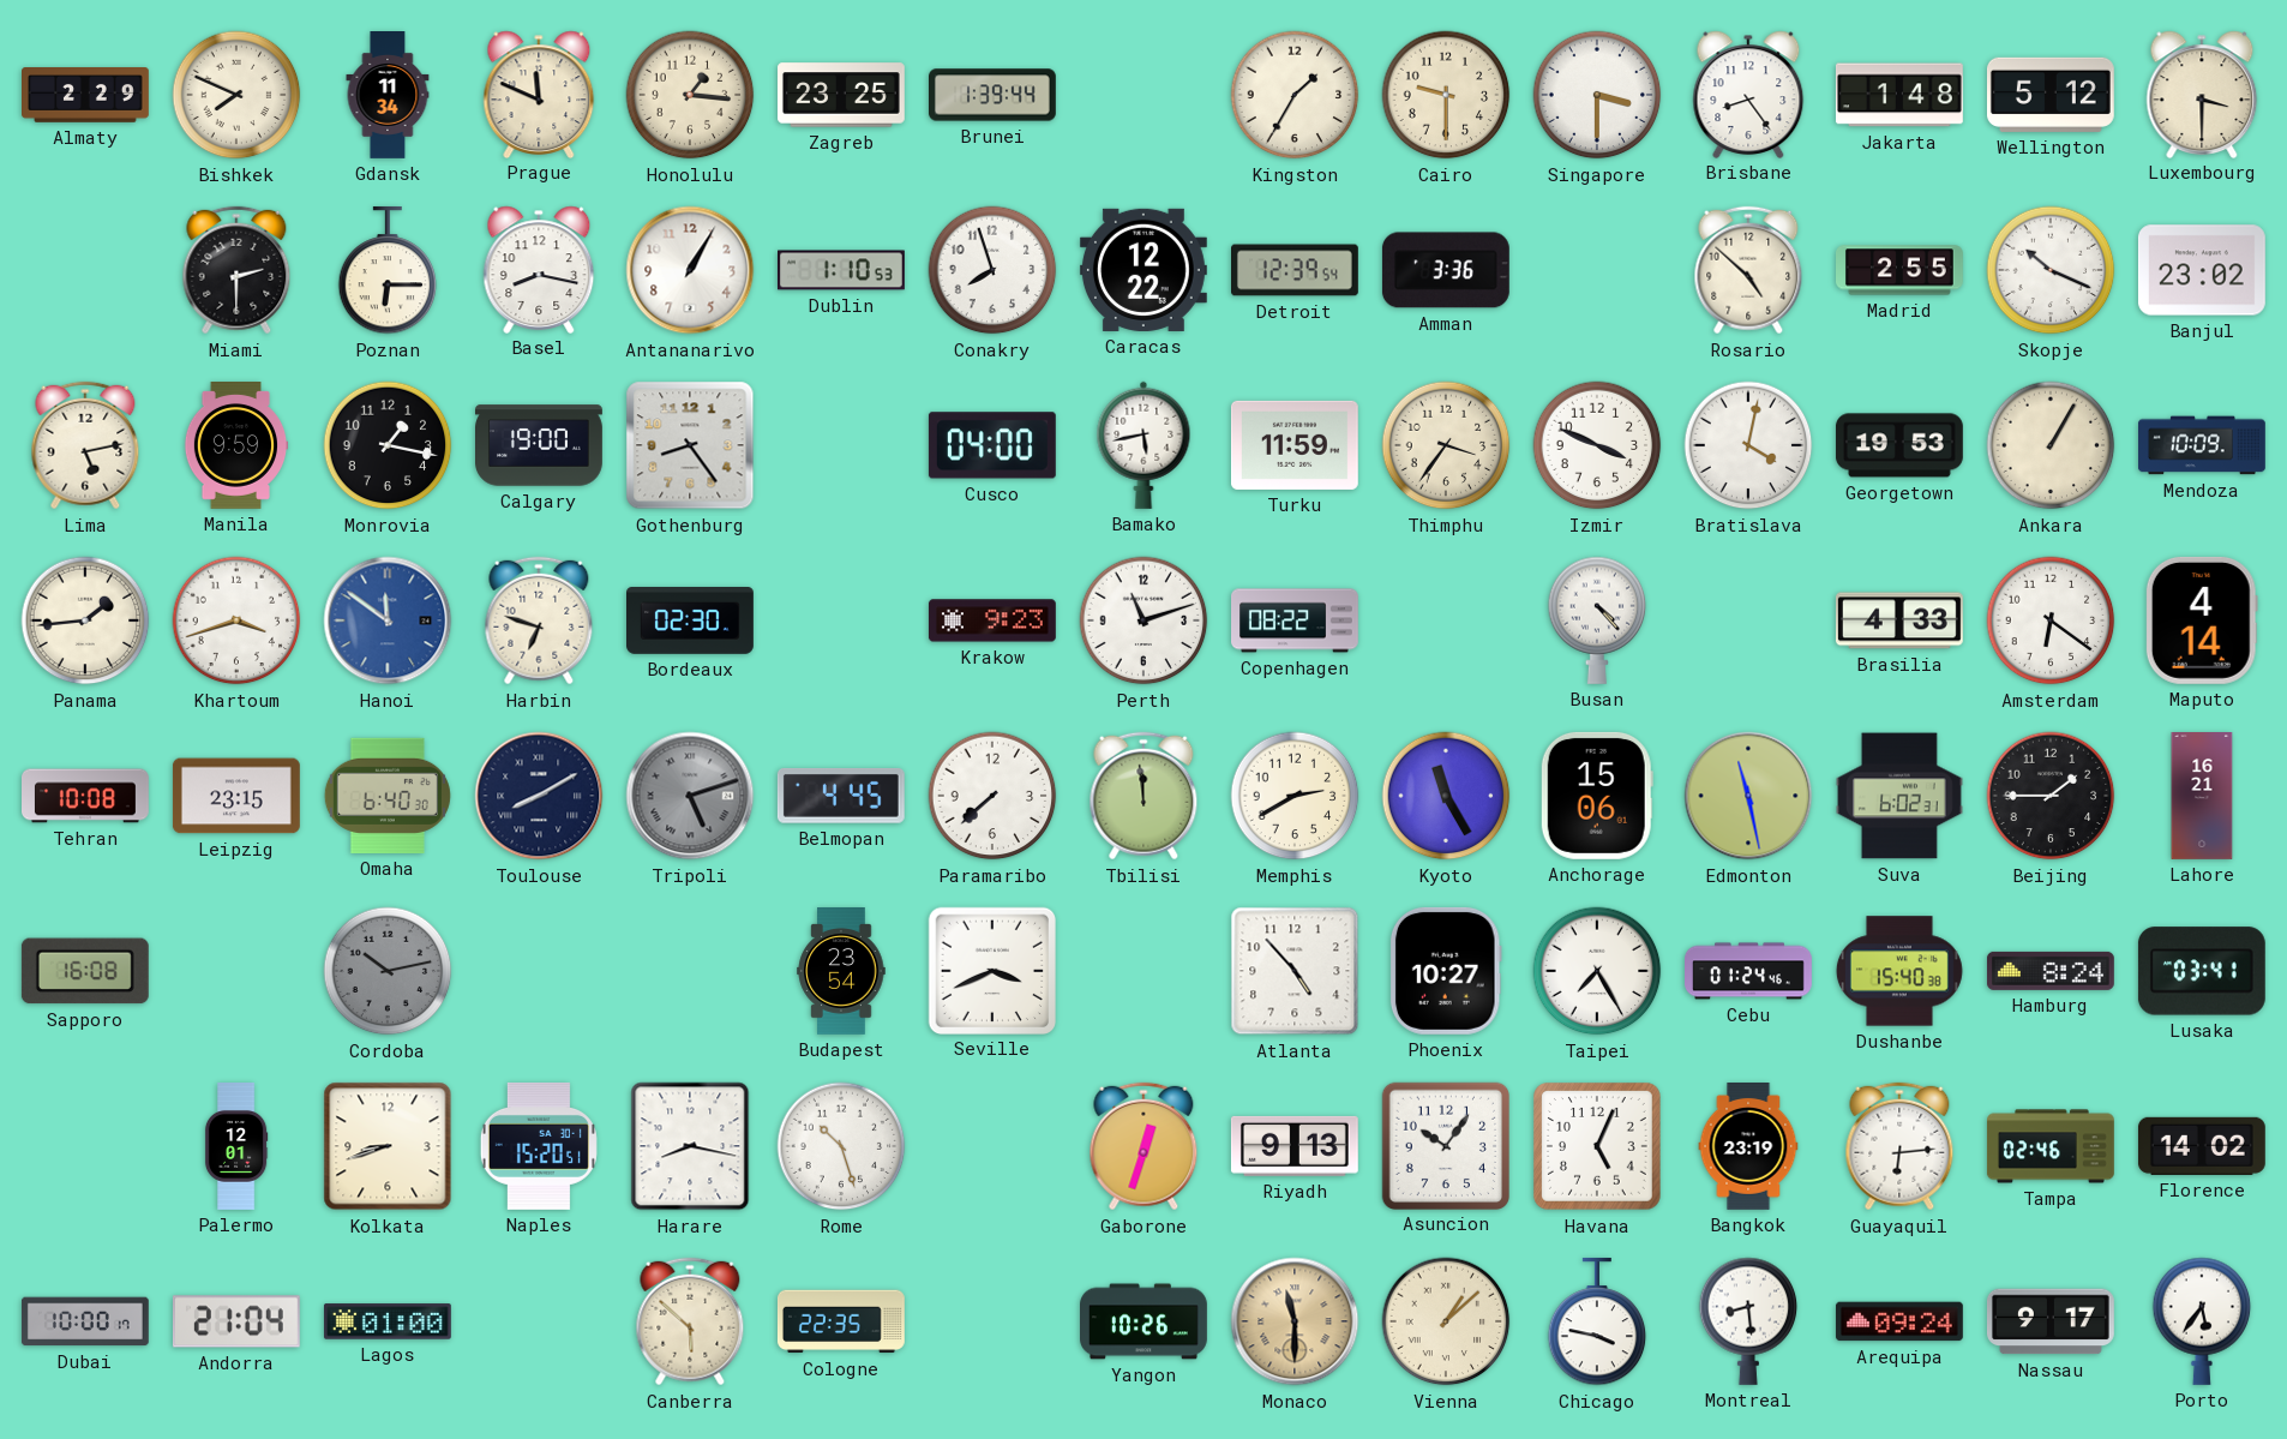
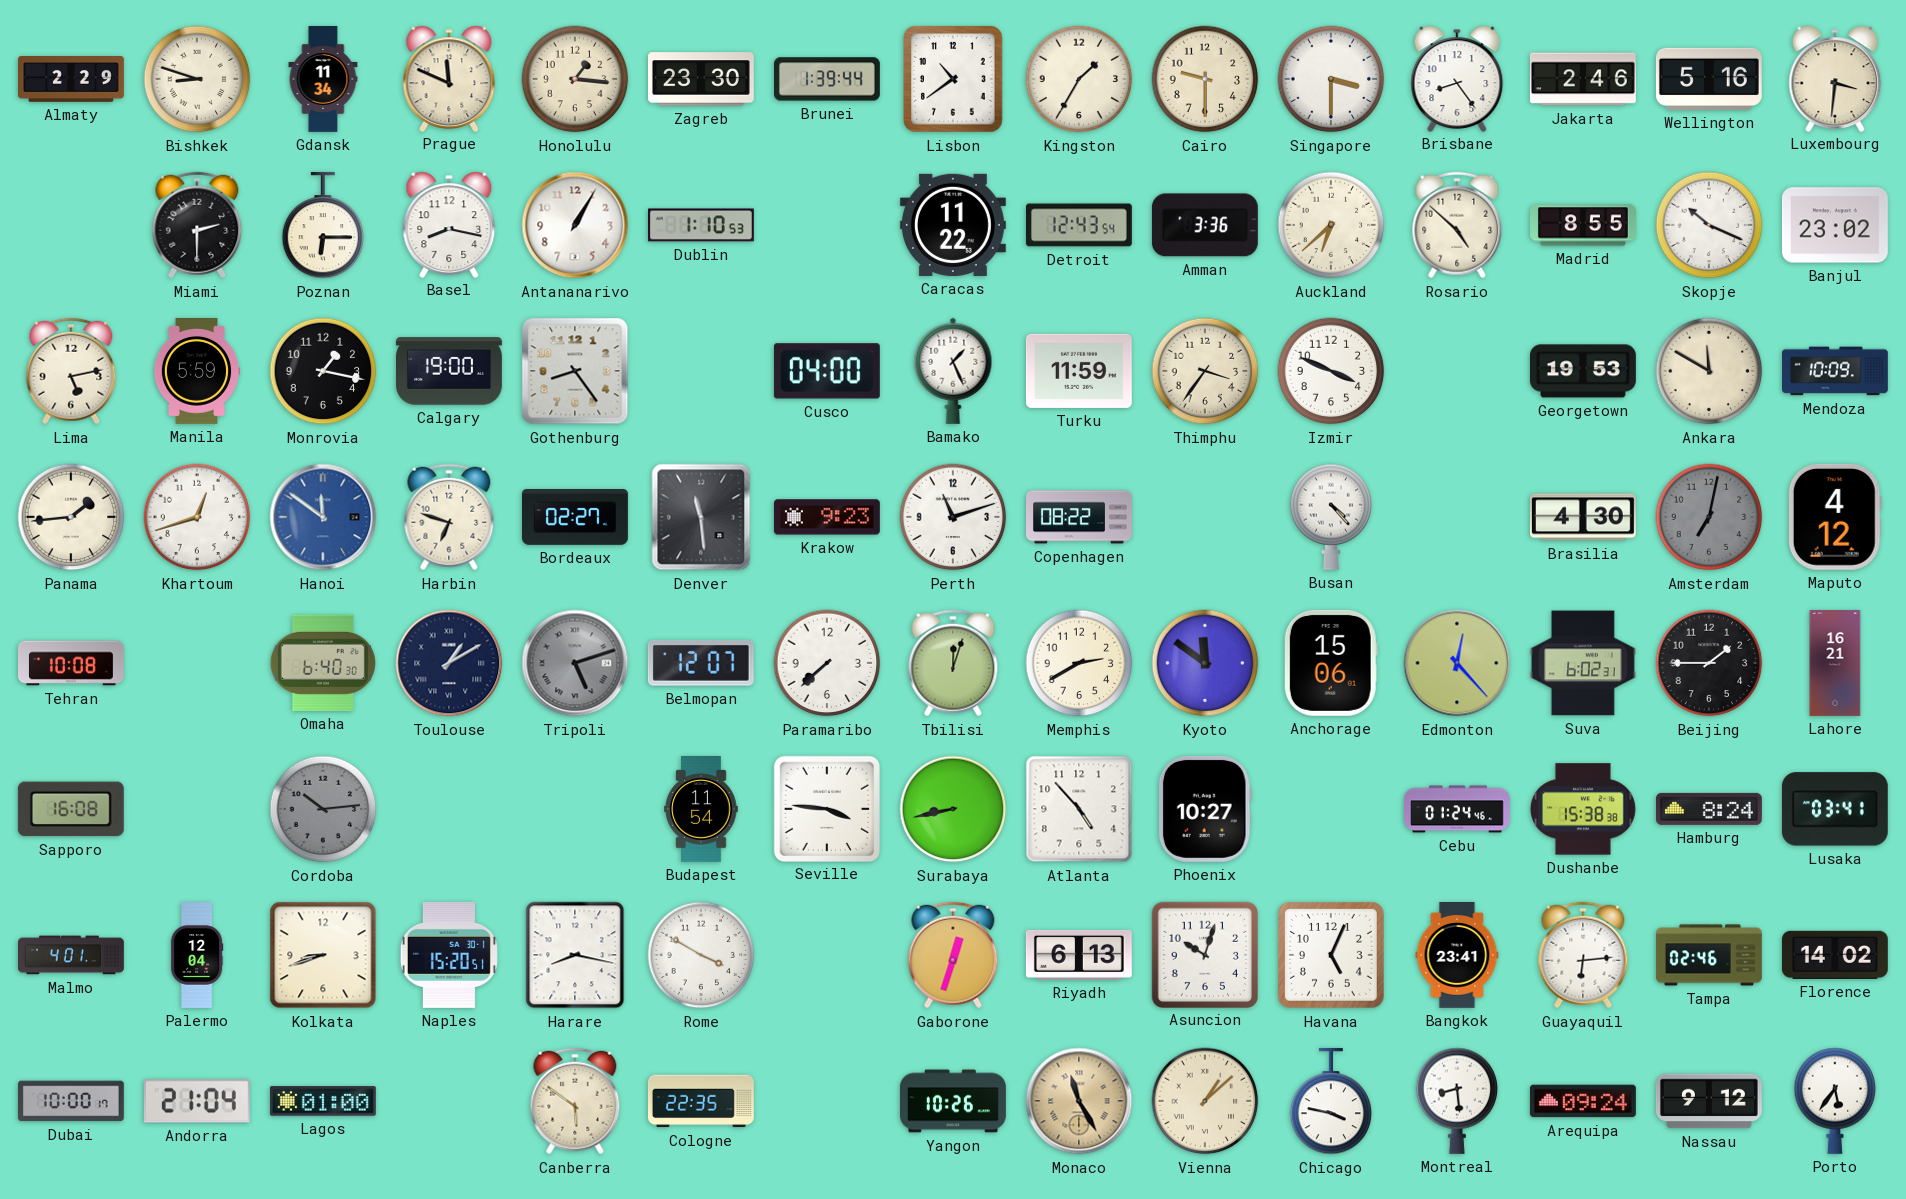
Bishkek: 7:49 -> 8:48 (197, 79)
Zagreb: 23:25 -> 23:30 (702, 79)
Lisbon: none -> 10:39 (954, 79)
Jakarta: 1:48 -> 2:46 (1583, 79)
Wellington: 5:12 -> 5:16 (1709, 79)
Luxembourg: 3:30 -> 3:31 (1835, 78)
Conakry: 7:57 -> none (992, 270)
Caracas: 12:22 -> 11:22 (953, 225)
Detroit: 12:39 -> 12:43 (1080, 225)
Auckland: none -> 6:38 (1331, 225)
Madrid: 2:55 -> 8:55 (1584, 225)
Manila: 9:59 -> 5:59 (197, 372)
Bamako: 5:43 -> 1:26 (953, 371)
Bratislava: 4:02 -> none (1748, 445)
Ankara: 1:05 -> 11:50 (1709, 371)
Khartoum: 3:42 -> 12:42 (197, 517)
Bordeaux: 02:30 -> 02:27 (576, 518)
Denver: none -> 11:29 (701, 517)
Brasilia: 4:33 -> 4:30 (1583, 517)
Amsterdam: 6:21 -> 7:02 (1709, 517)
Amsterdam dial: white -> grey (1709, 517)
Maputo: 4:14 -> 4:12 (1835, 517)
Leipzig: 23:15 -> none (236, 796)
Toulouse: 8:10 -> 1:10 (449, 663)
Belmopan: 4:45 -> 12:07 (701, 664)
Tbilisi: 11:59 -> 12:03 (953, 663)
Kyoto: 11:25 -> 11:51 (1205, 663)
Edmonton: 11:28 -> 12:23 (1457, 663)
Cordoba: 10:13 -> 10:14 (323, 809)
Budapest: 23:54 -> 11:54 (701, 810)
Seville: 3:41 -> 3:46 (826, 808)
Surabaya: none -> 8:43 (953, 809)
Taipei: 7:25 -> none (1597, 971)
Dushanbe: 15:40 -> 15:38 (1583, 809)
Malmo: none -> 4:01 (72, 955)
Palermo: 12:01 -> 12:04 (197, 956)
Rome: 10:27 -> 3:50 (701, 955)
Riyadh: 9:13 -> 6:13 (1079, 955)
Asuncion: 10:06 -> 10:03 (1204, 954)
Bangkok: 23:19 -> 23:41 (1457, 956)
Canberra: 5:52 -> 5:51 (575, 1101)
Monaco: 11:30 -> 11:25 (1079, 1101)
Nassau: 9:17 -> 9:12 (1709, 1101)
